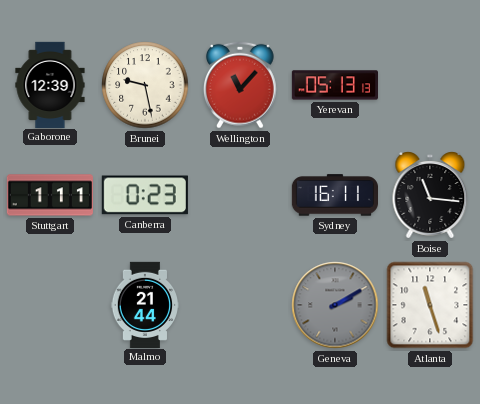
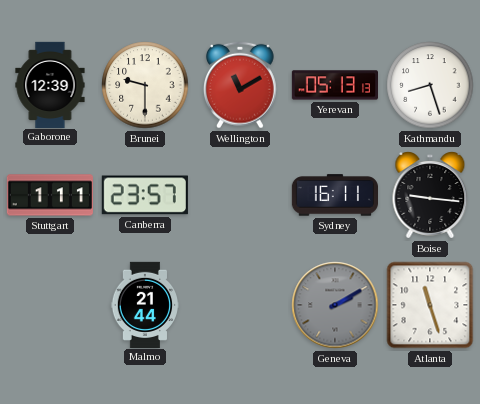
Brunei: 9:28 -> 9:30 (145, 85)
Wellington: 11:07 -> 11:10 (240, 85)
Kathmandu: none -> 8:27 (430, 85)
Canberra: 0:23 -> 23:57 (145, 195)
Boise: 11:16 -> 9:16 (430, 195)
